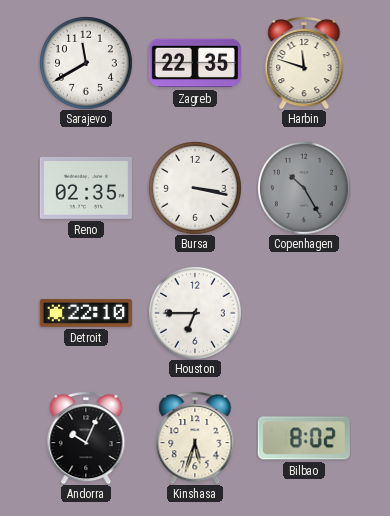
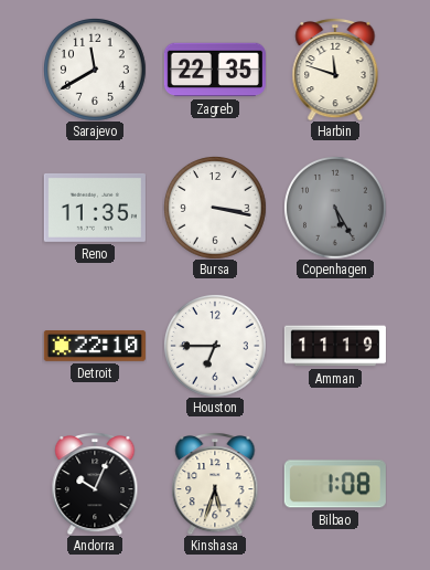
Reno: 02:35 -> 11:35 (95, 208)
Copenhagen: 10:25 -> 5:25 (335, 208)
Amman: none -> 11:19 (335, 346)
Bilbao: 8:02 -> 1:08 (335, 484)
